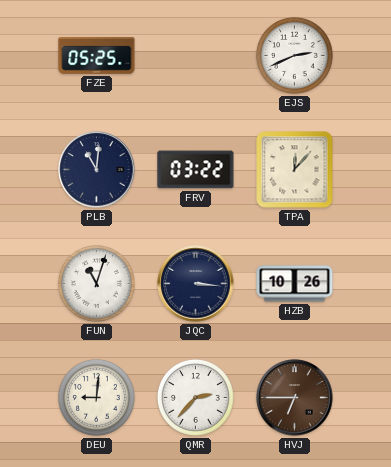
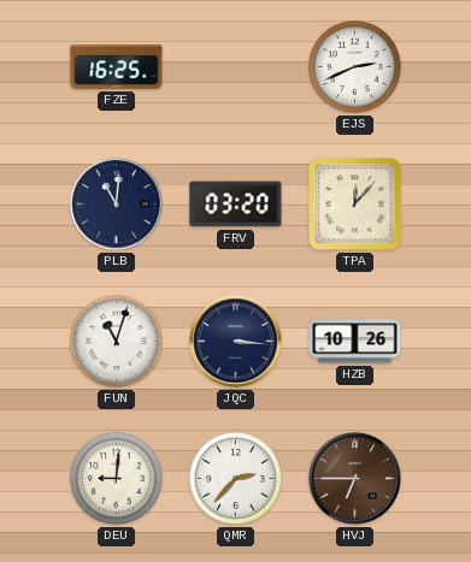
FZE: 05:25 -> 16:25 (117, 67)
FRV: 03:22 -> 03:20 (236, 205)
